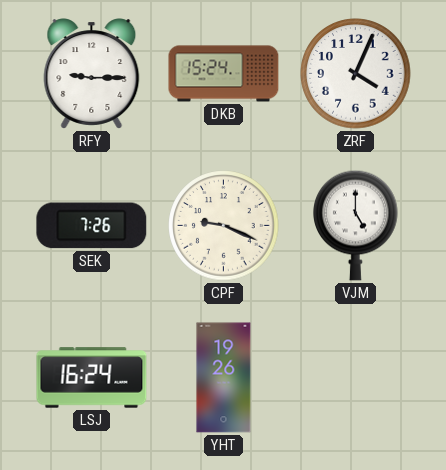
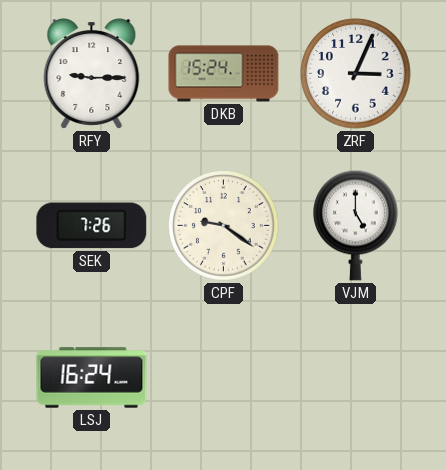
ZRF: 4:04 -> 3:04 (356, 74)
CPF: 9:19 -> 9:21 (224, 226)
YHT: 19:26 -> none (224, 378)
